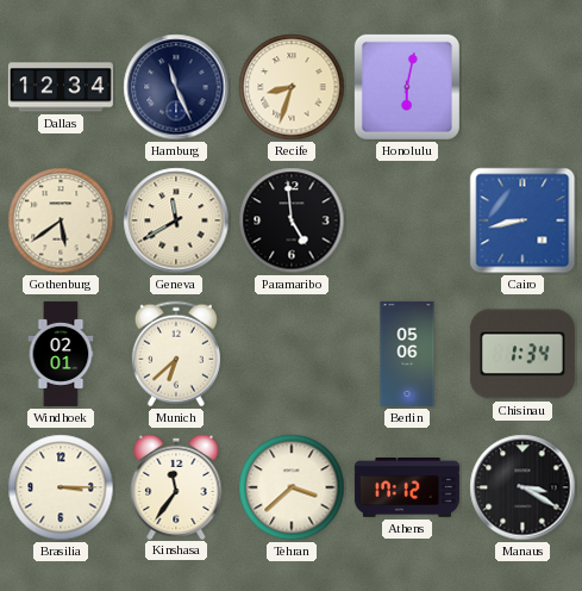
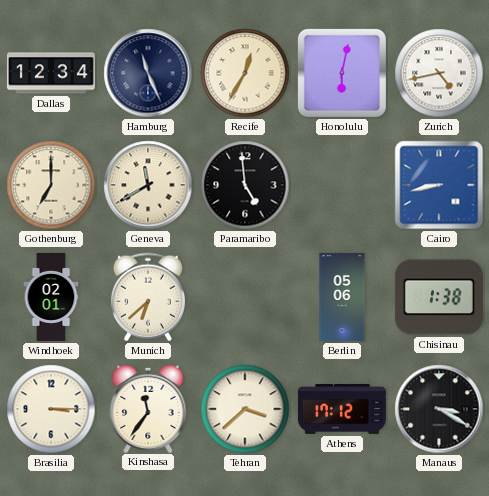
Recife: 8:33 -> 12:35 (245, 73)
Zurich: none -> 4:43 (439, 73)
Gothenburg: 5:39 -> 7:00 (51, 185)
Chisinau: 1:34 -> 1:38 (439, 297)
